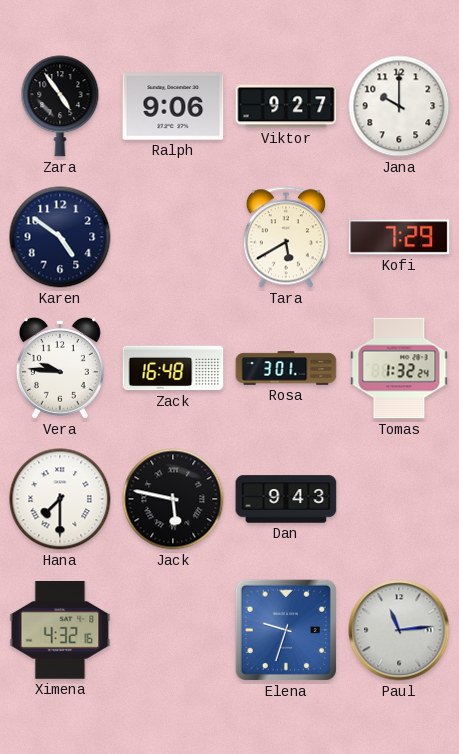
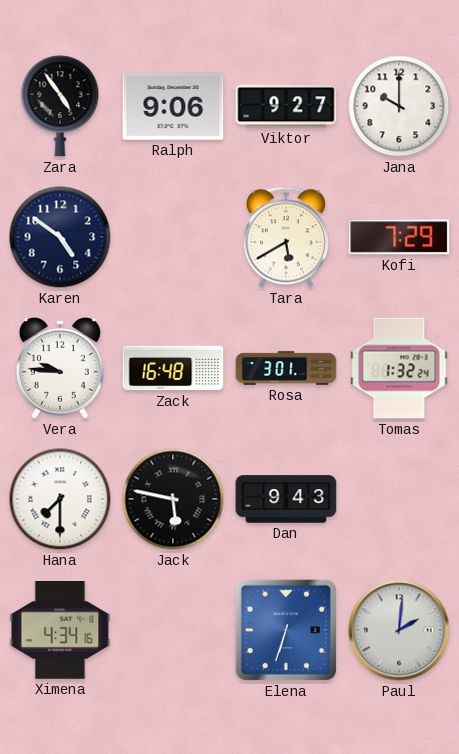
Ximena: 4:32 -> 4:34 (60, 631)
Elena: 9:33 -> 6:33 (286, 630)
Paul: 11:14 -> 2:01 (399, 630)
